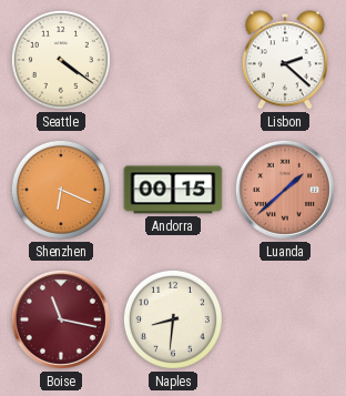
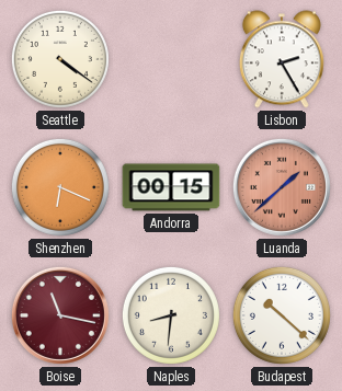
Lisbon: 2:22 -> 2:25 (282, 59)
Budapest: none -> 10:22 (282, 315)
